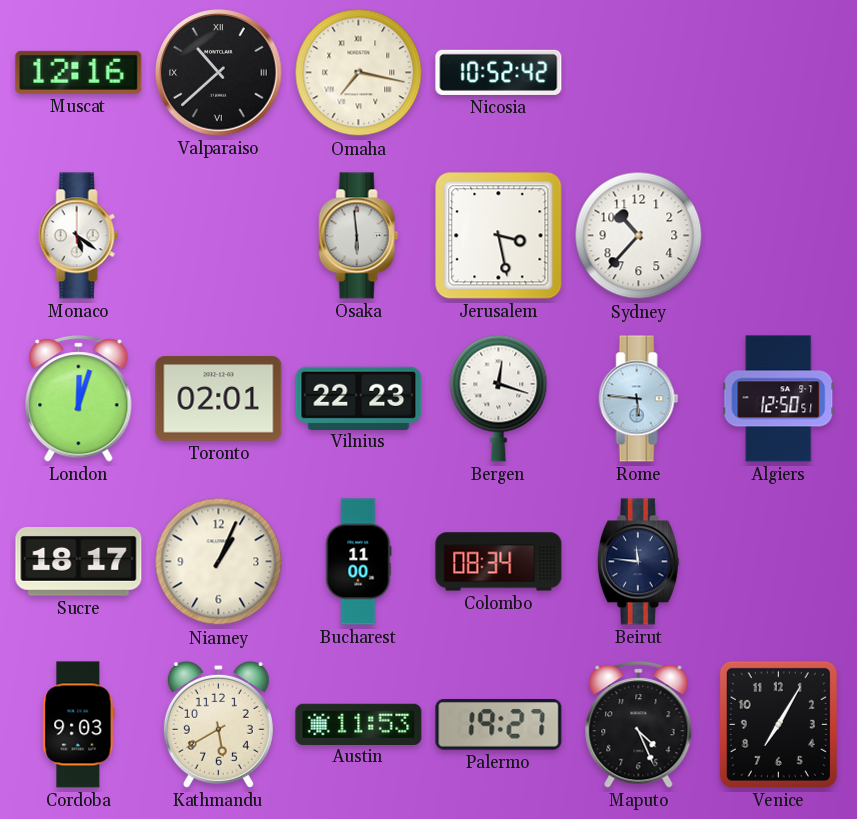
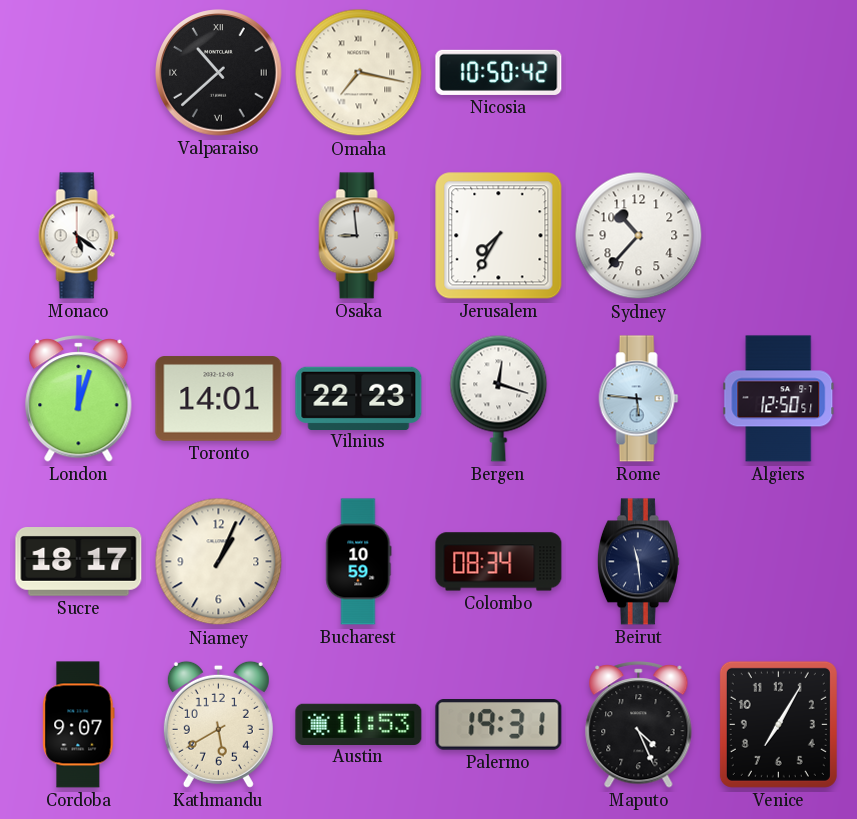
Muscat: 12:16 -> none (79, 72)
Nicosia: 10:52 -> 10:50 (499, 72)
Osaka: 5:59 -> 8:59 (359, 236)
Jerusalem: 3:28 -> 7:35 (499, 236)
Toronto: 02:01 -> 14:01 (219, 399)
Bucharest: 11:00 -> 10:59 (359, 562)
Beirut: 11:46 -> 11:29 (638, 562)
Cordoba: 9:03 -> 9:07 (79, 725)
Palermo: 19:27 -> 19:31 (499, 725)
